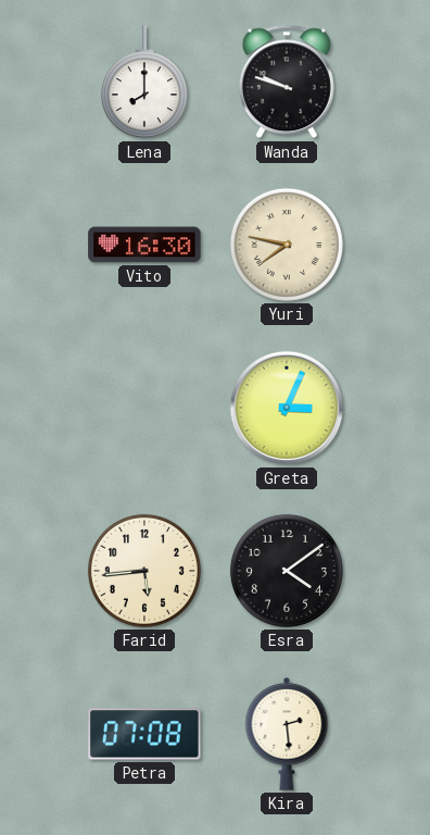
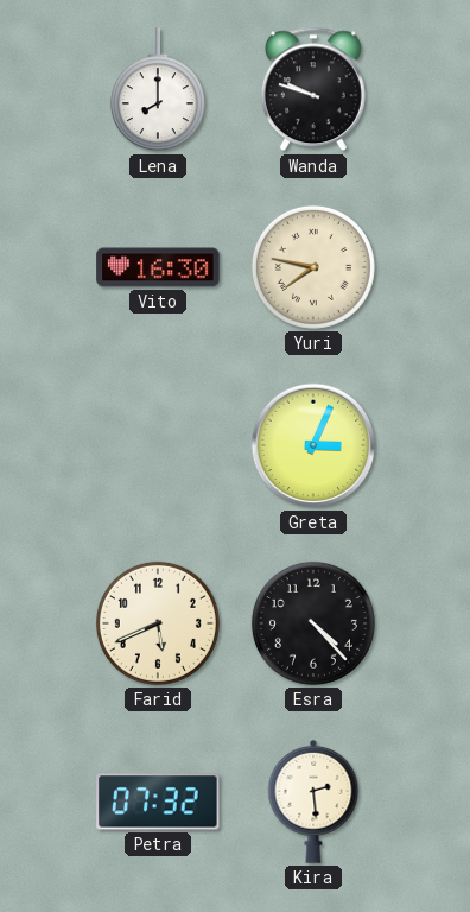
Farid: 5:44 -> 5:41 (158, 623)
Esra: 4:09 -> 4:23 (313, 623)
Petra: 07:08 -> 07:32 (158, 802)
